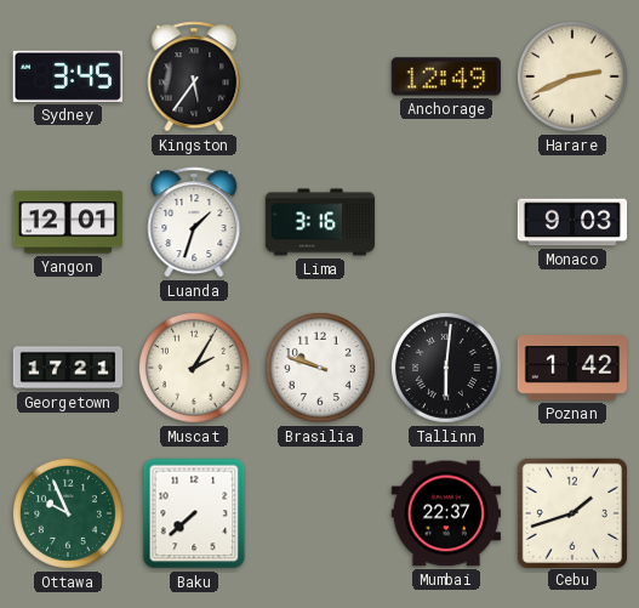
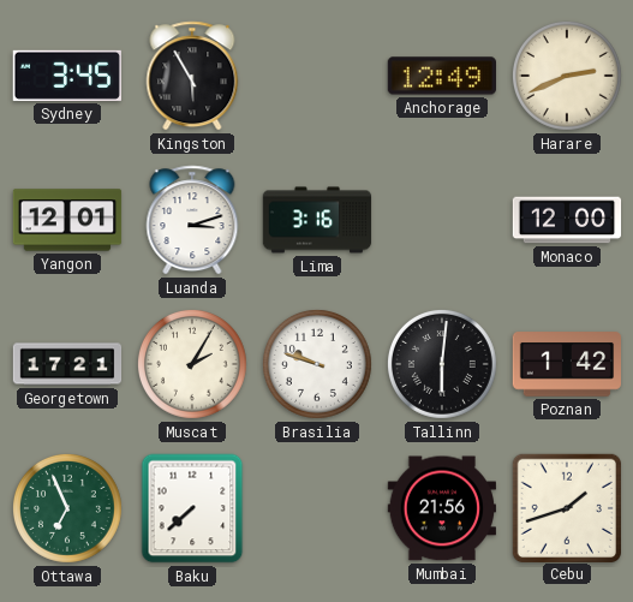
Kingston: 5:36 -> 5:55 (192, 76)
Luanda: 1:33 -> 3:12 (192, 220)
Monaco: 9:03 -> 12:00 (567, 220)
Ottawa: 9:56 -> 6:56 (67, 508)
Mumbai: 22:37 -> 21:56 (441, 508)
